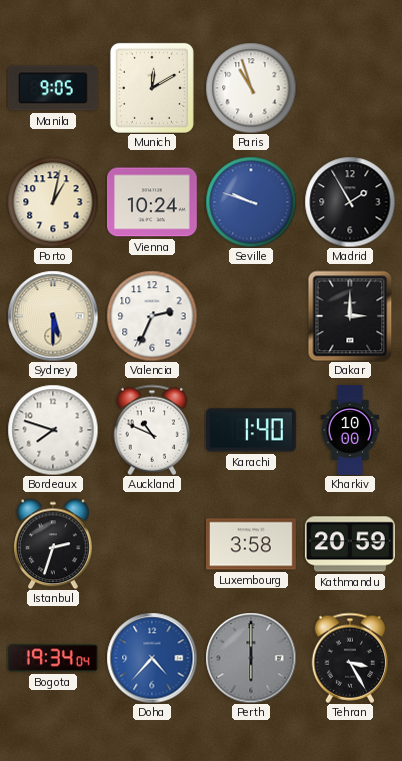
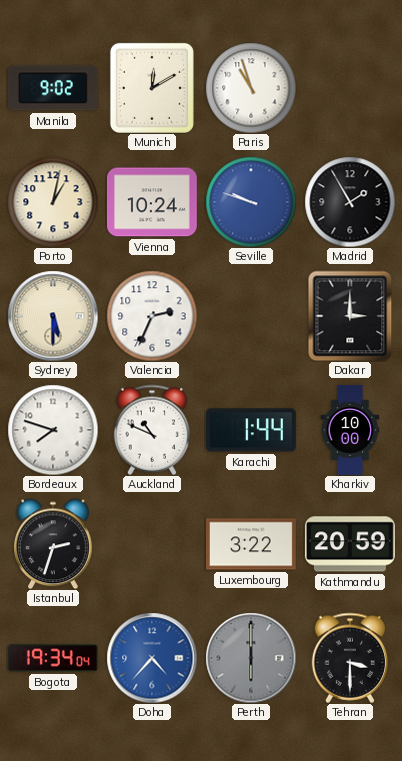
Manila: 9:05 -> 9:02 (53, 88)
Karachi: 1:40 -> 1:44 (251, 430)
Luxembourg: 3:58 -> 3:22 (251, 544)
Tehran: 3:25 -> 3:30 (350, 658)
